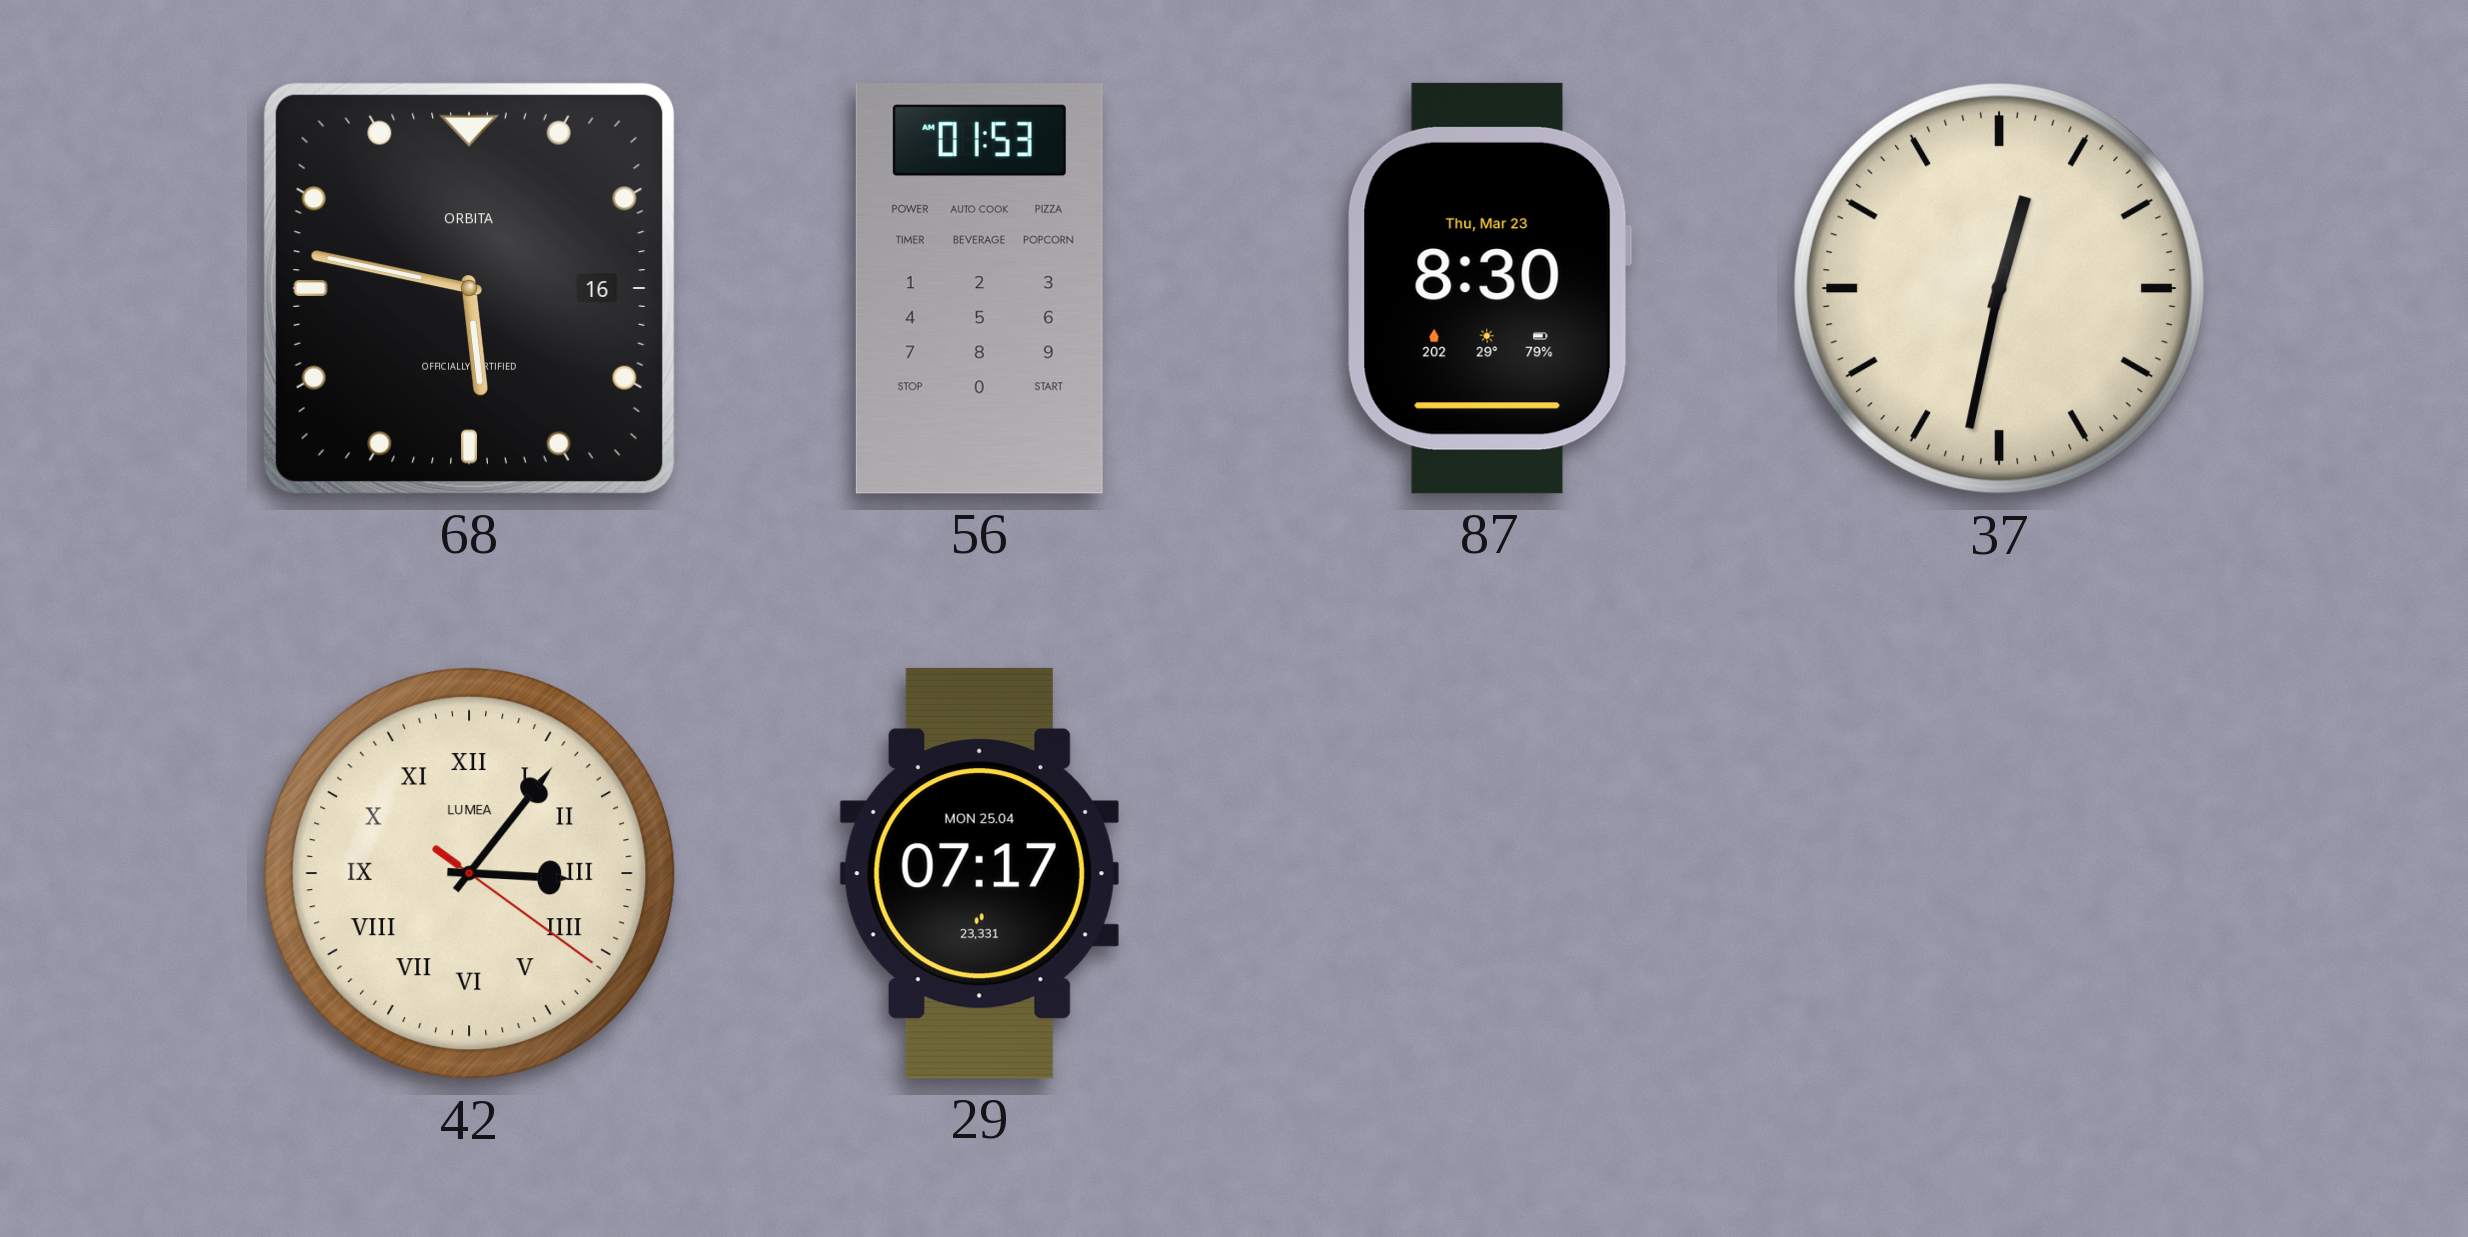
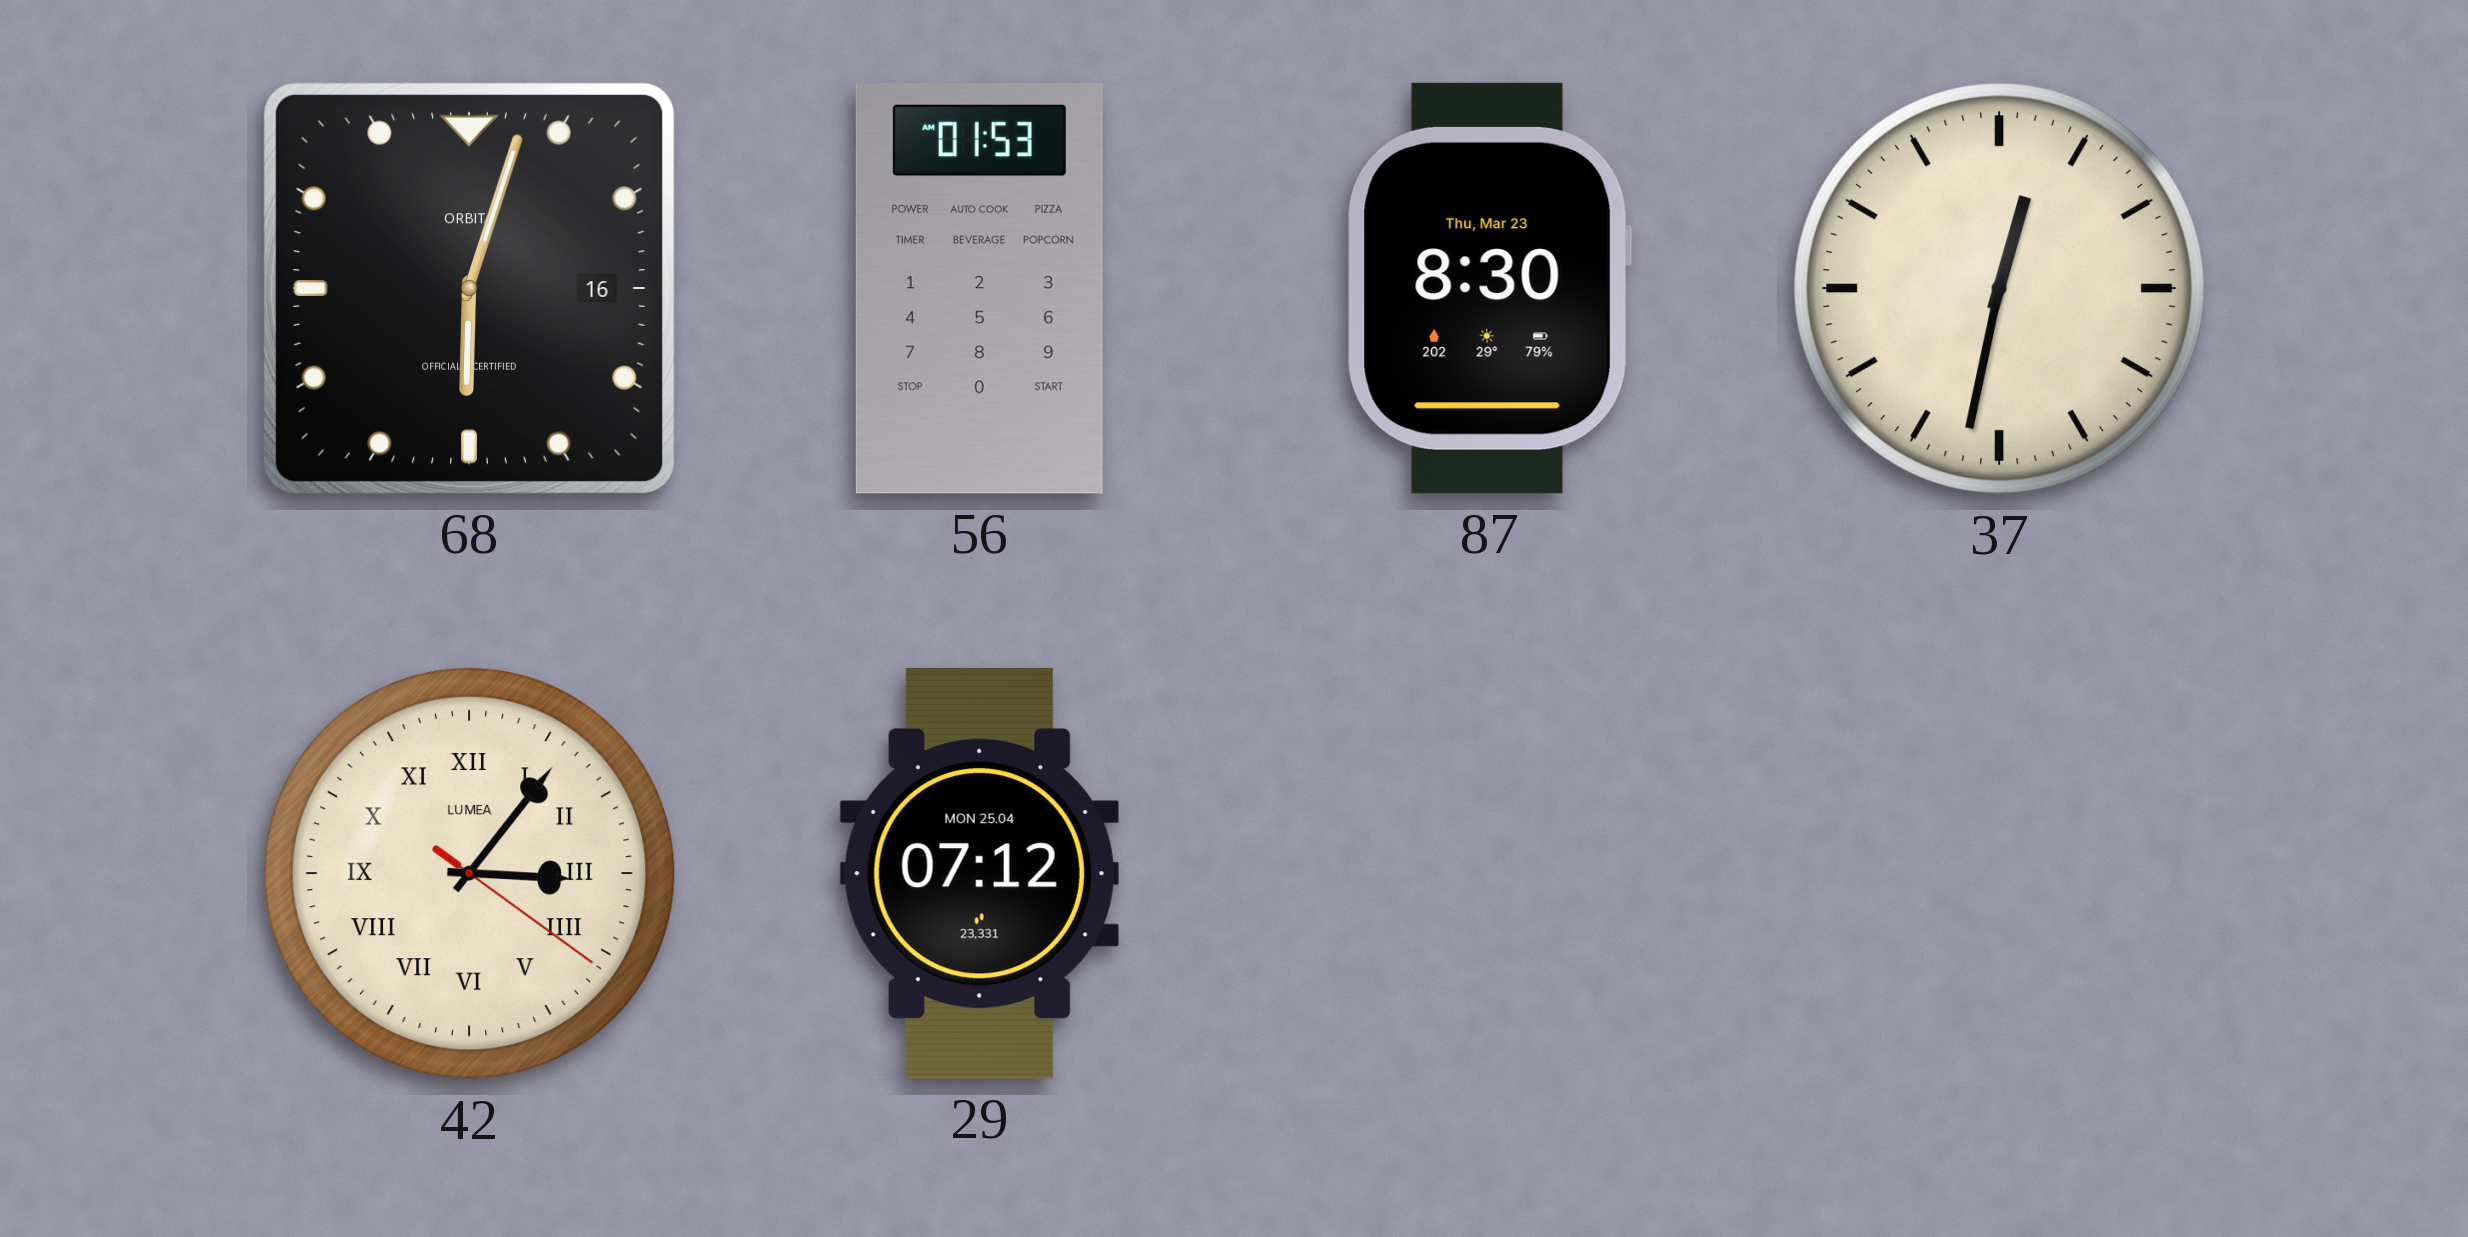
68: 5:47 -> 6:03 (469, 288)
29: 07:17 -> 07:12 (979, 873)
